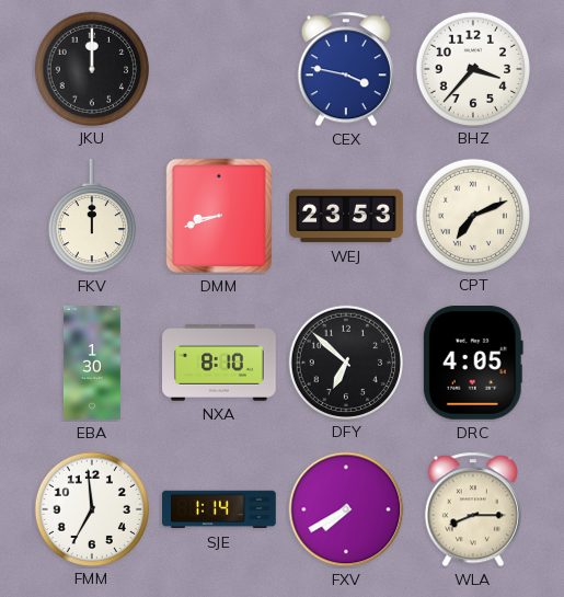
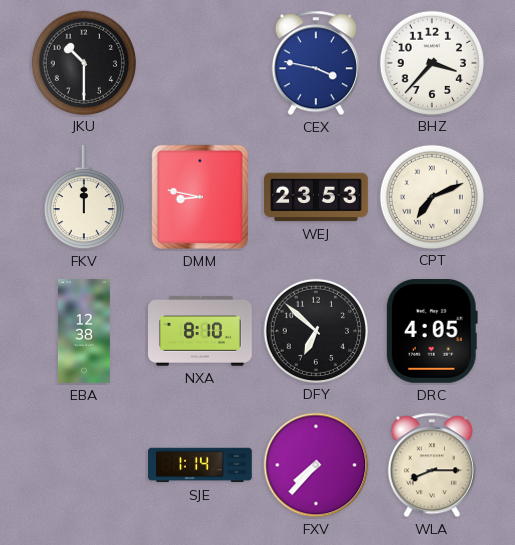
JKU: 12:00 -> 10:30 (83, 62)
DMM: 8:42 -> 8:47 (200, 197)
EBA: 1:30 -> 12:38 (84, 331)
FMM: 6:59 -> none (91, 508)
FXV: 7:40 -> 7:37 (316, 465)
